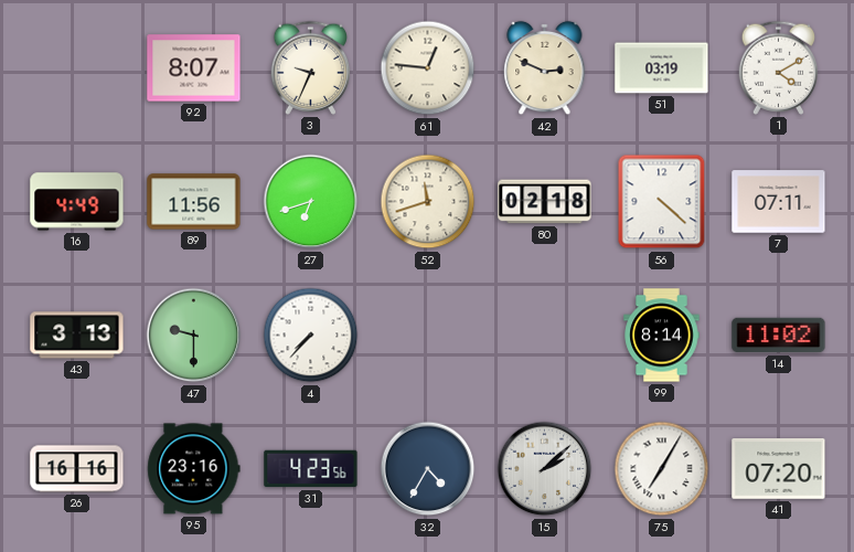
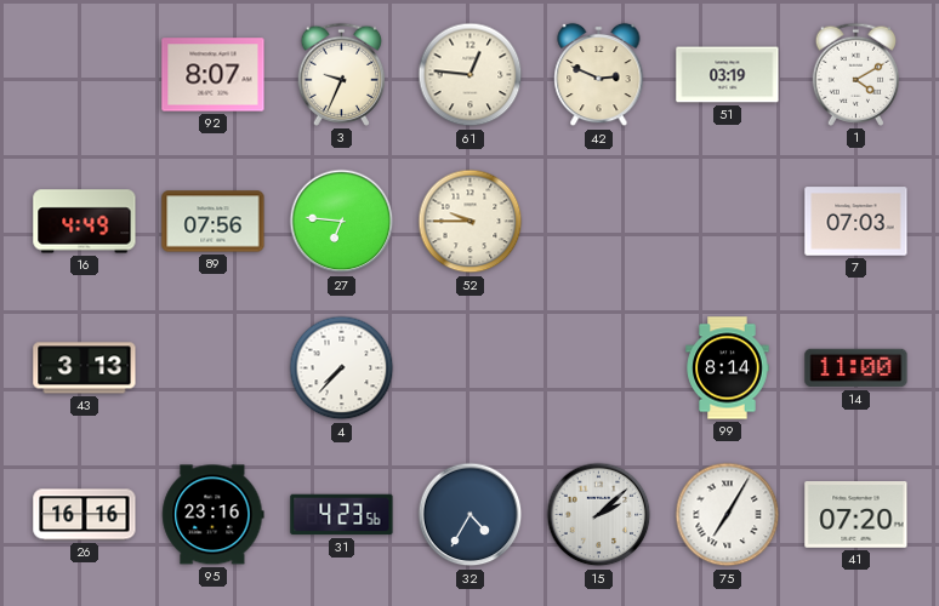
89: 11:56 -> 07:56 (214, 222)
27: 6:42 -> 6:46 (342, 222)
52: 11:42 -> 9:45 (471, 222)
80: 02:18 -> none (545, 202)
56: 4:22 -> none (662, 202)
7: 07:11 -> 07:03 (857, 222)
47: 9:30 -> none (194, 336)
14: 11:02 -> 11:00 (857, 368)
